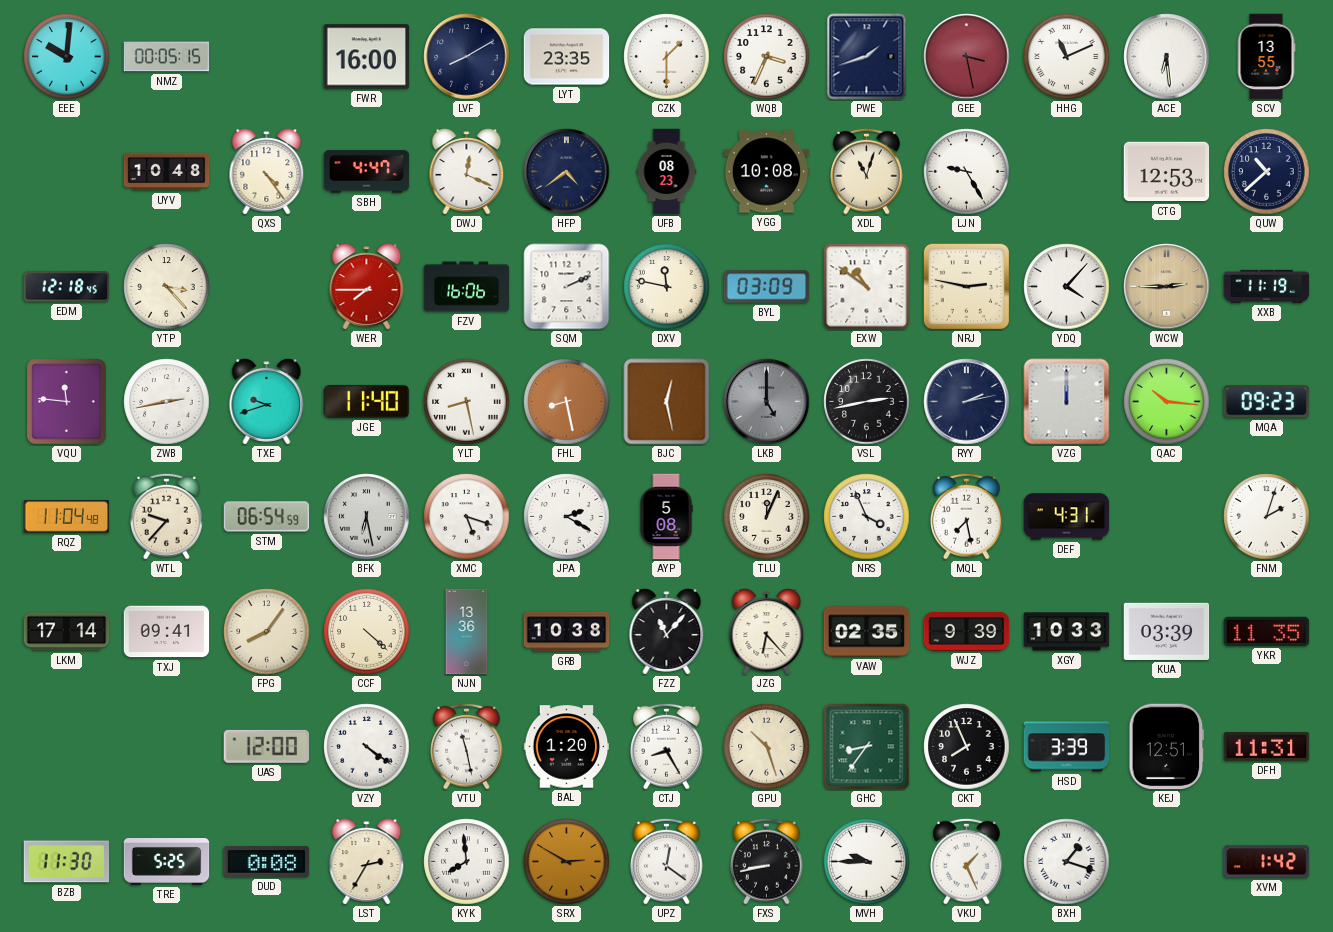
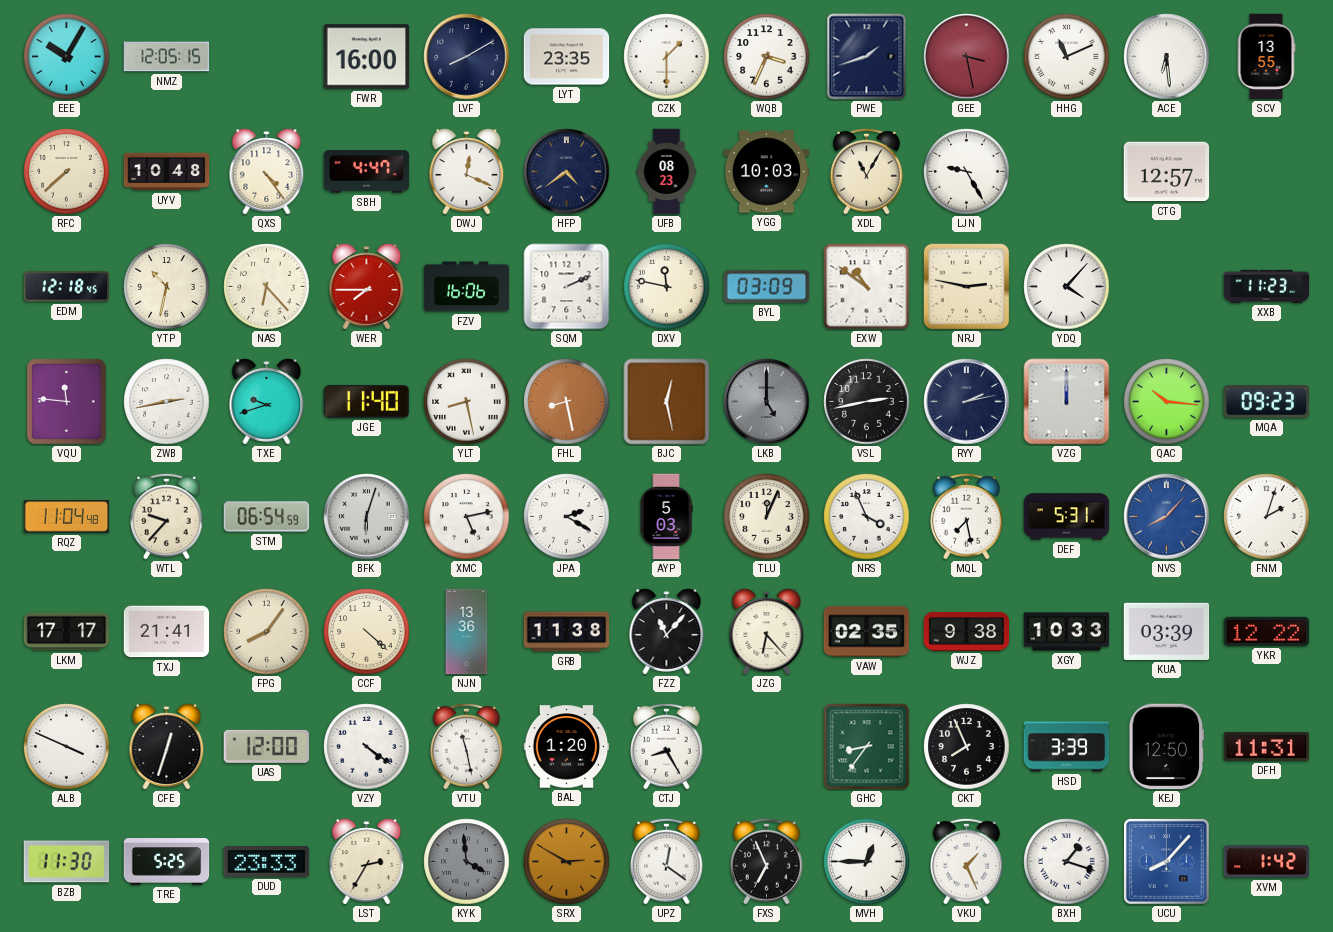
EEE: 10:01 -> 10:05 (67, 57)
NMZ: 00:05 -> 12:05 (167, 57)
RFC: none -> 7:38 (67, 172)
YGG: 10:08 -> 10:03 (767, 172)
XDL: 11:03 -> 11:05 (867, 171)
CTG: 12:53 -> 12:57 (1167, 172)
QUW: 10:38 -> none (1267, 172)
YTP: 3:23 -> 10:32 (167, 287)
NAS: none -> 6:23 (267, 287)
WCW: 2:45 -> none (1167, 287)
XXB: 11:19 -> 11:23 (1267, 286)
BFK: 6:28 -> 6:03 (367, 517)
XMC: 5:18 -> 5:13 (467, 517)
AYP: 5:08 -> 5:03 (666, 517)
DEF: 4:31 -> 5:31 (1067, 517)
NVS: none -> 8:07 (1167, 517)
LKM: 17:14 -> 17:17 (67, 632)
TXJ: 09:41 -> 21:41 (167, 632)
GRB: 10:38 -> 11:38 (567, 632)
WJZ: 9:39 -> 9:38 (967, 631)
YKR: 11:35 -> 12:22 (1267, 631)
ALB: none -> 3:49 (67, 747)
CFE: none -> 12:33 (167, 747)
GPU: 10:27 -> none (767, 747)
KEJ: 12:51 -> 12:50 (1167, 747)
DUD: 0:08 -> 23:33 (267, 862)
KYK: 7:59 -> 3:59 (467, 862)
KYK dial: white -> grey (467, 862)
FXS: 8:43 -> 6:56 (767, 861)
MVH: 9:45 -> 12:45 (867, 862)
UCU: none -> 8:07 (1166, 861)
